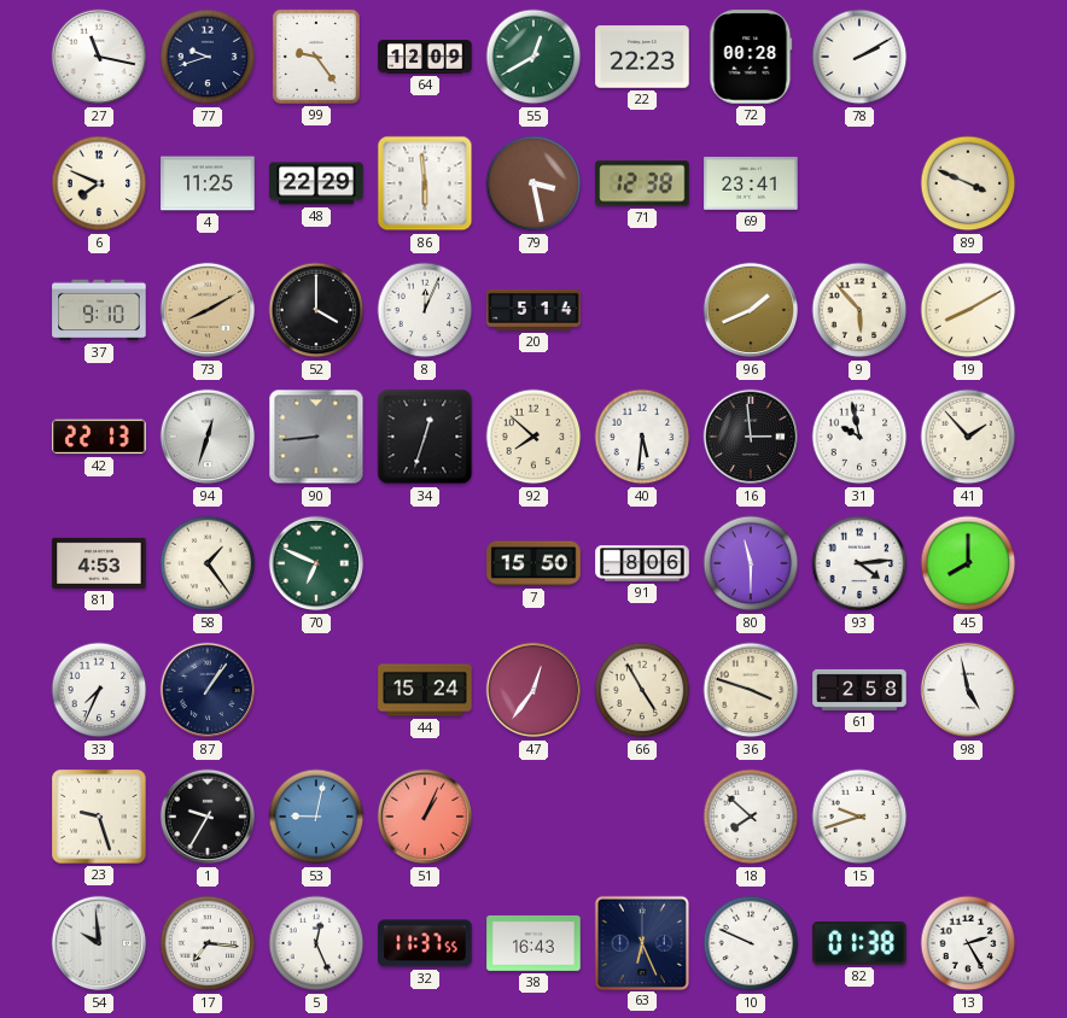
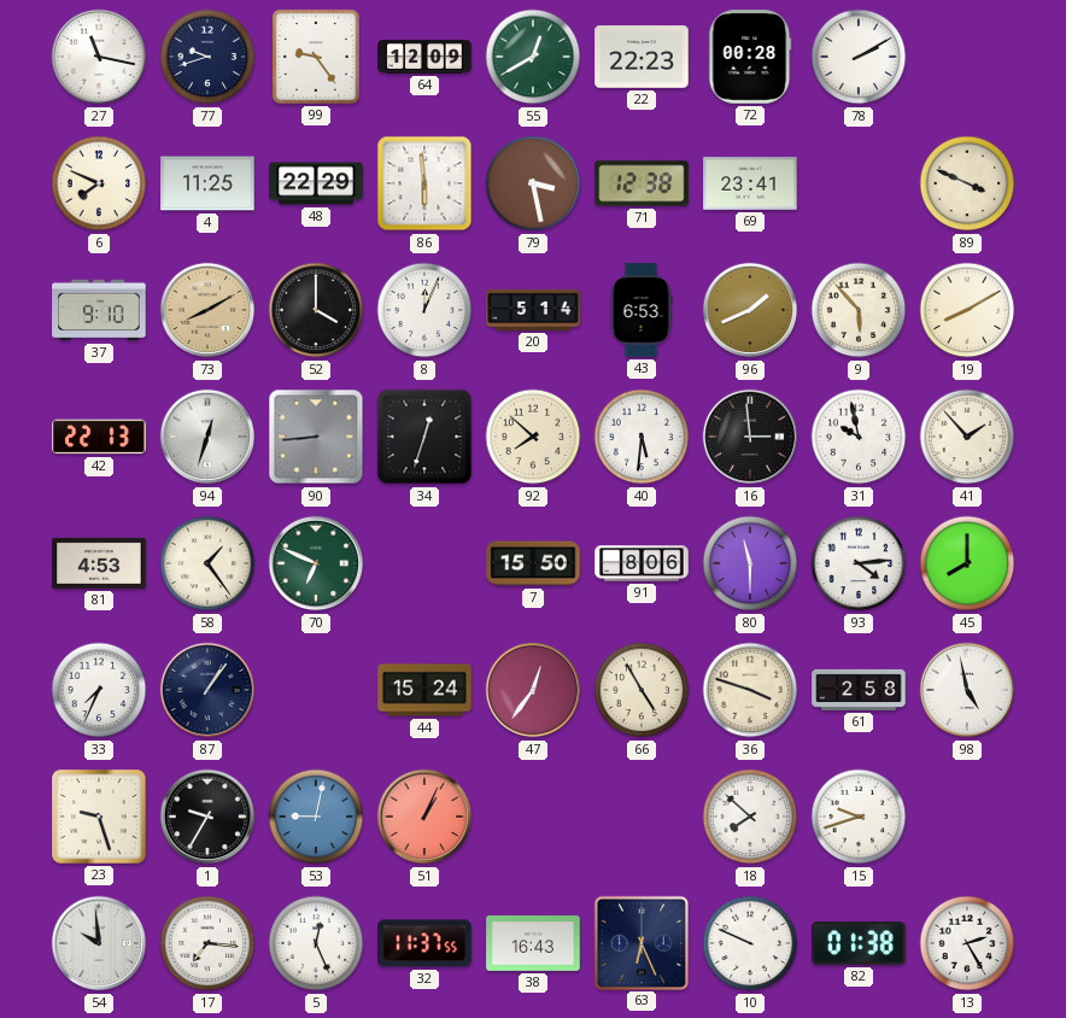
43: none -> 6:53 (642, 310)
